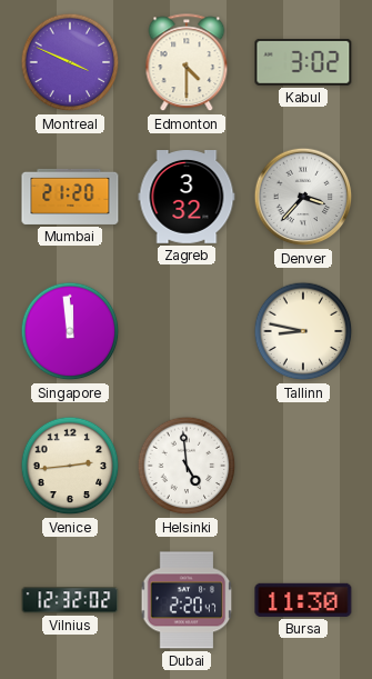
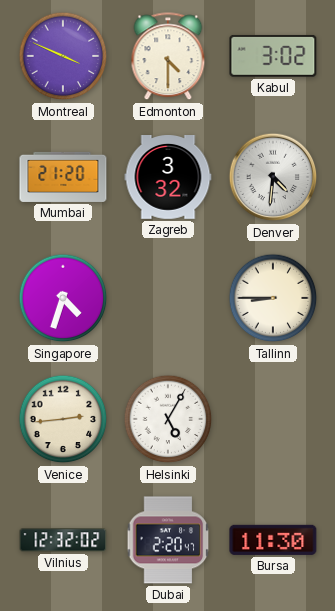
Denver: 3:37 -> 4:31 (273, 177)
Singapore: 11:59 -> 4:33 (63, 298)
Tallinn: 8:47 -> 8:45 (273, 298)
Helsinki: 4:59 -> 5:05 (168, 419)
